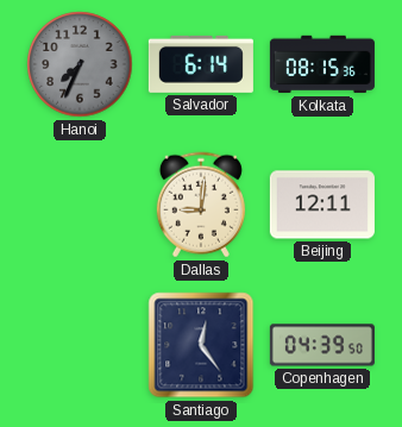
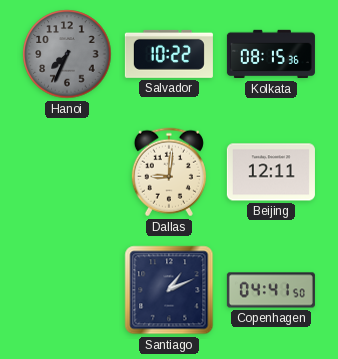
Salvador: 6:14 -> 10:22 (169, 54)
Santiago: 12:24 -> 1:11 (169, 290)
Copenhagen: 04:39 -> 04:41 (271, 290)
